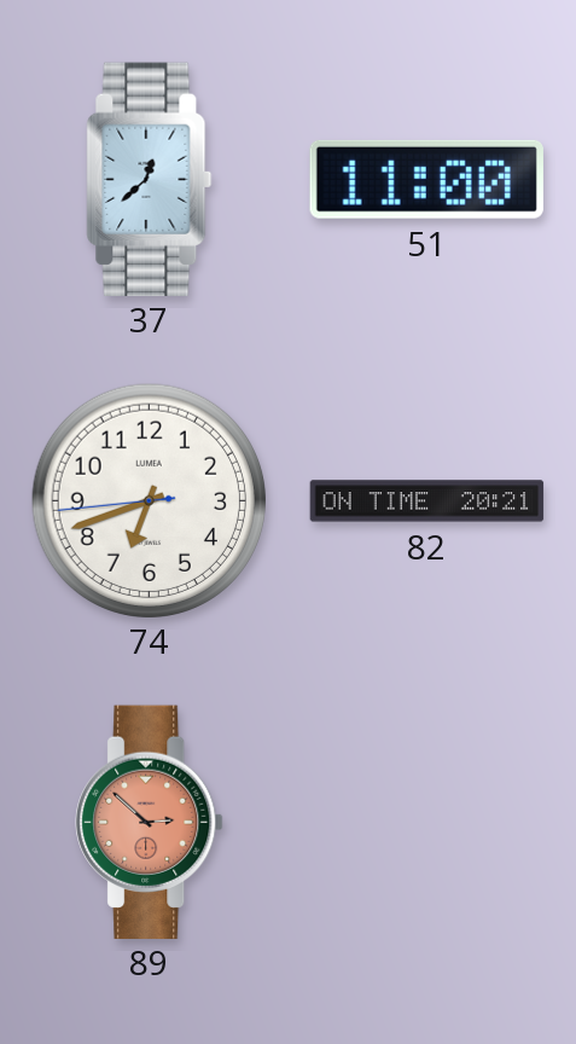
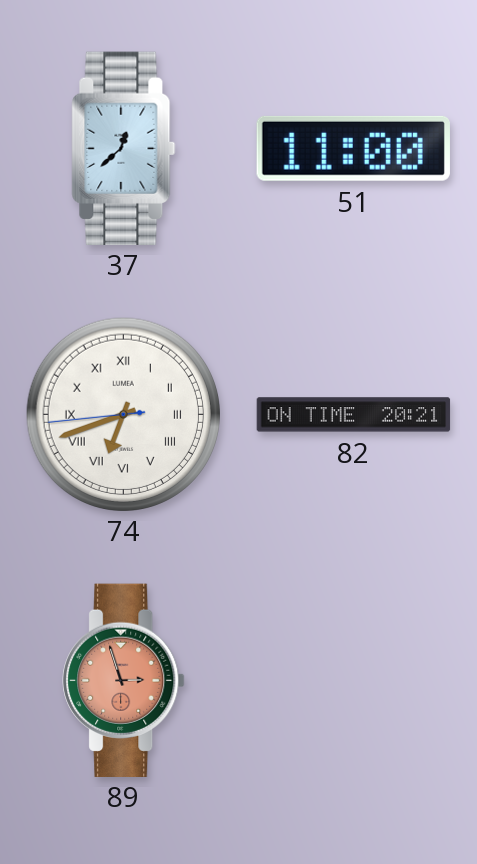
74 numerals: Arabic -> Roman (123, 414)
89: 2:52 -> 2:57 (124, 680)
